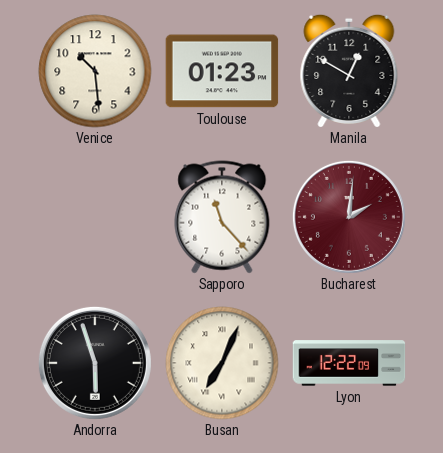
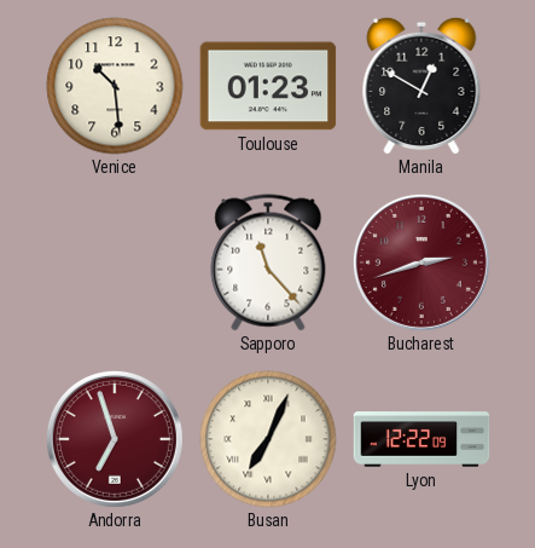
Bucharest: 2:01 -> 2:42 (421, 263)
Andorra: 5:57 -> 6:57 (115, 439)
Andorra dial: black -> burgundy (115, 439)
